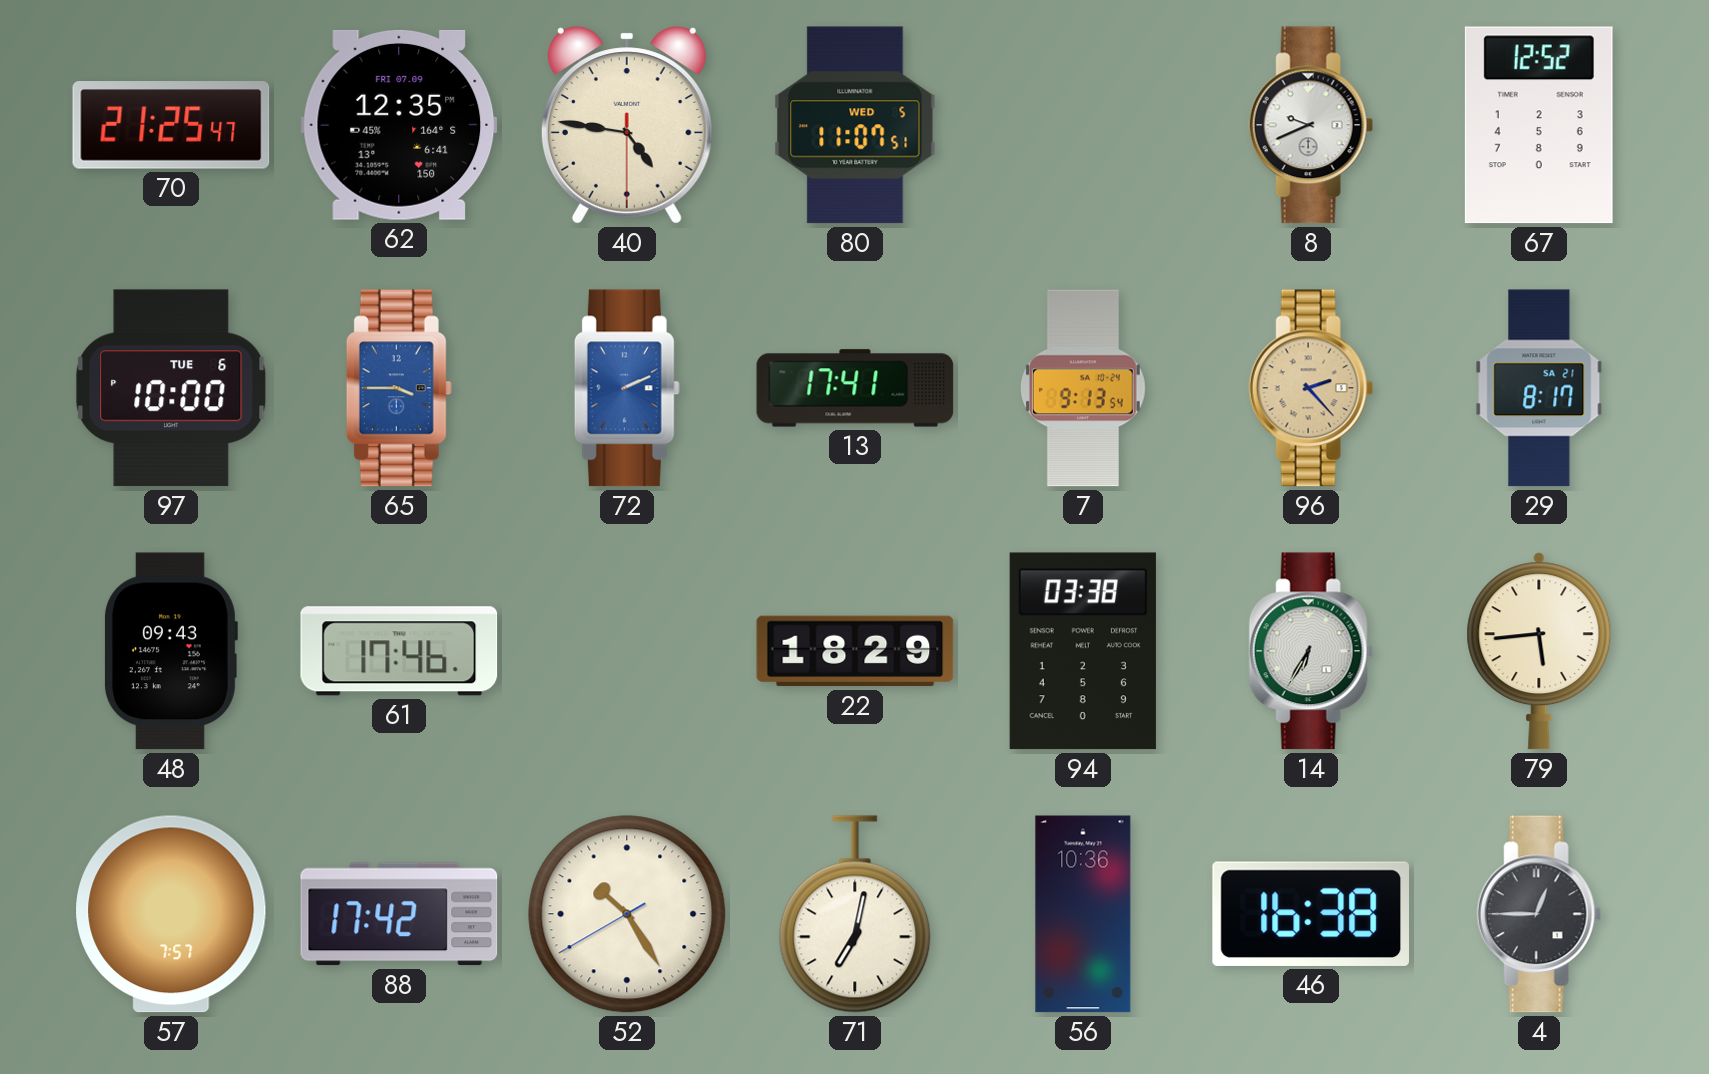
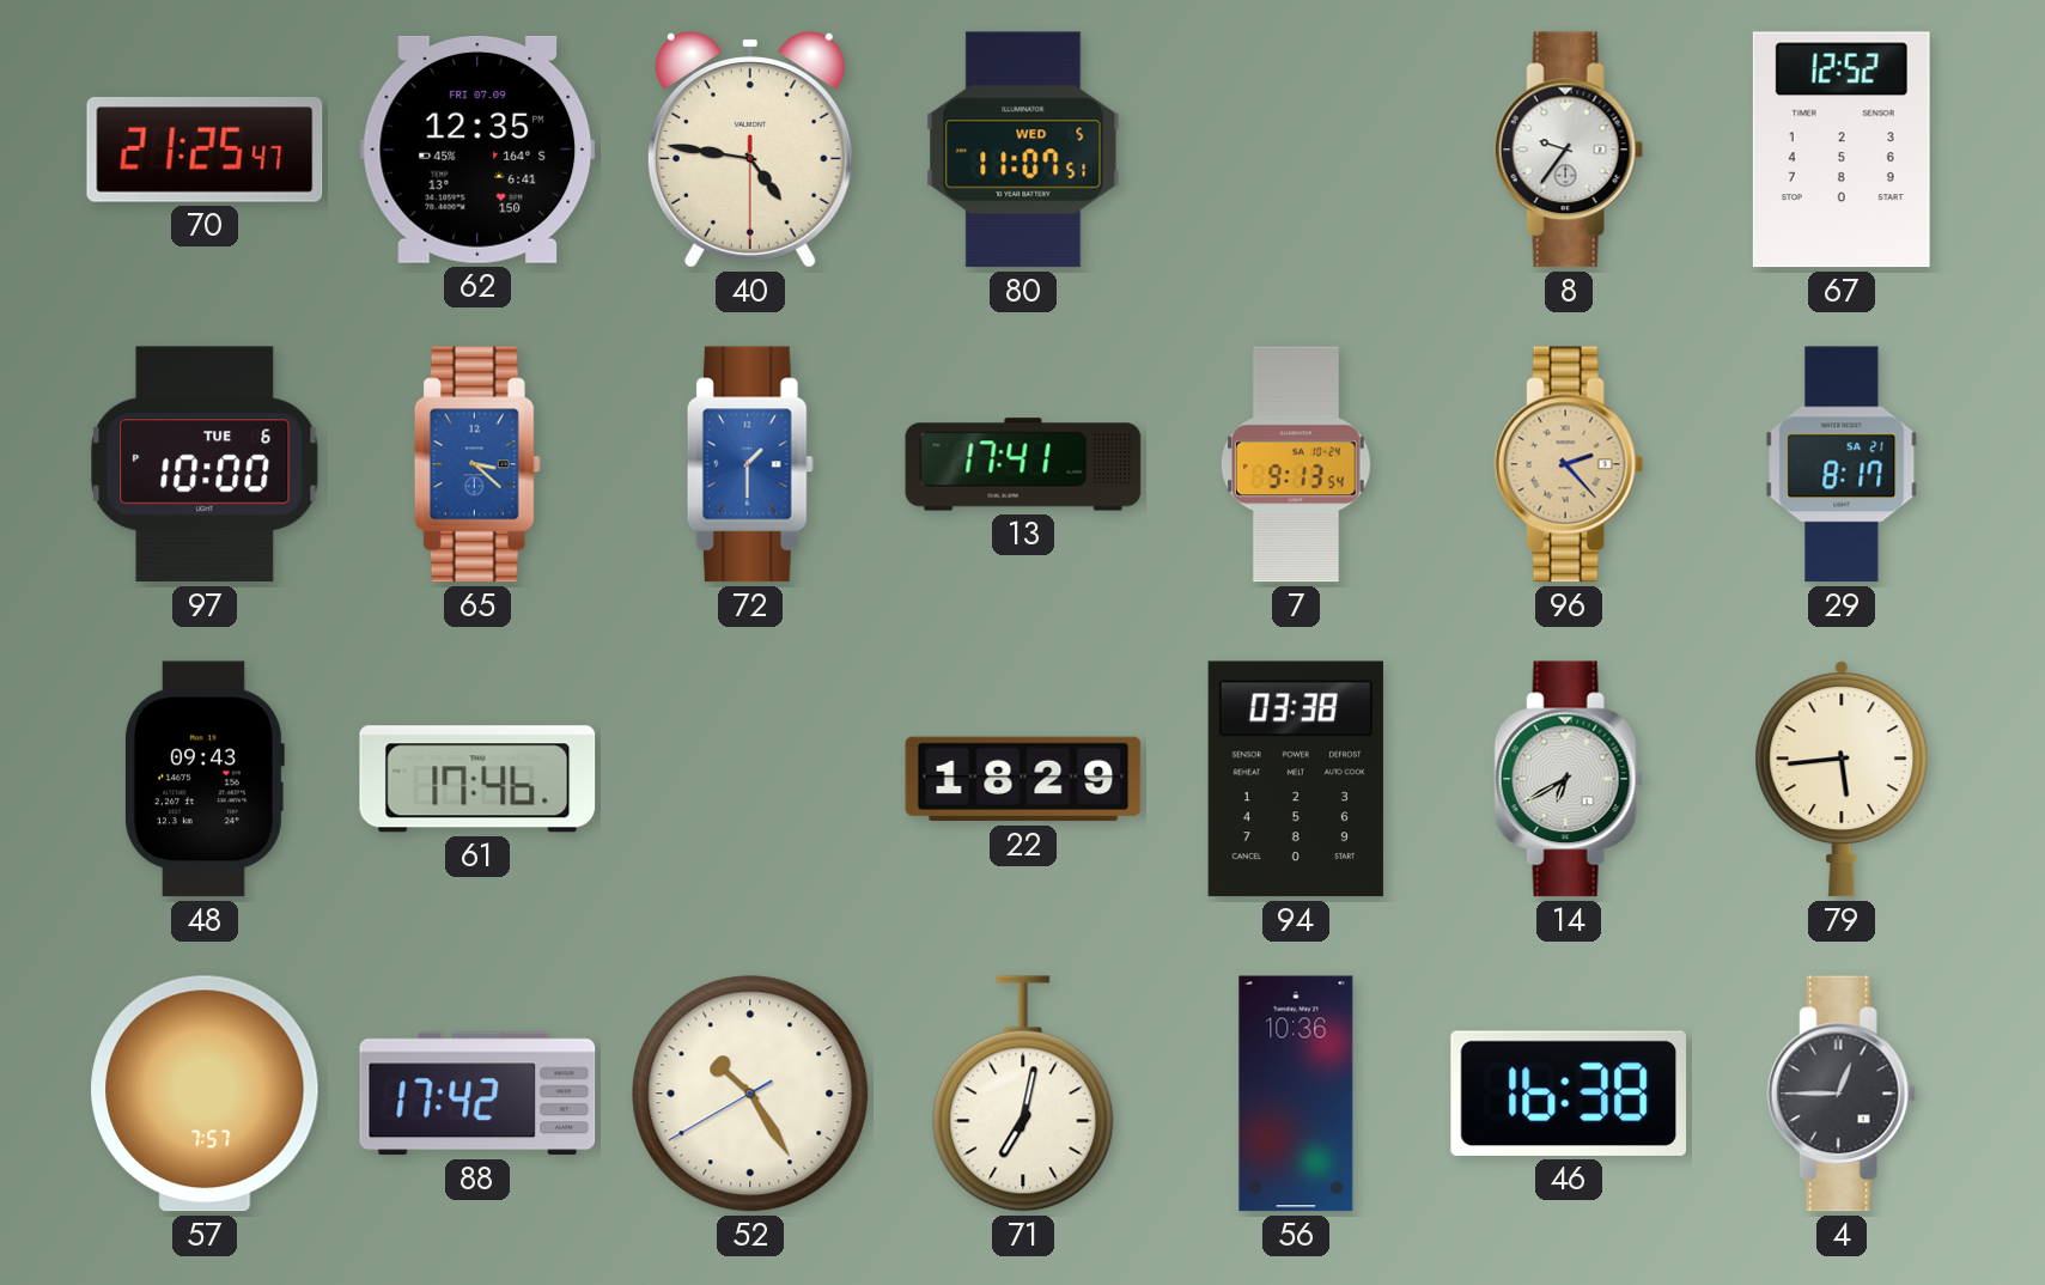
8: 9:41 -> 9:36 (1569, 150)
65: 3:45 -> 3:22 (477, 464)
72: 2:11 -> 1:30 (750, 464)
14: 6:35 -> 6:40 (1569, 779)
